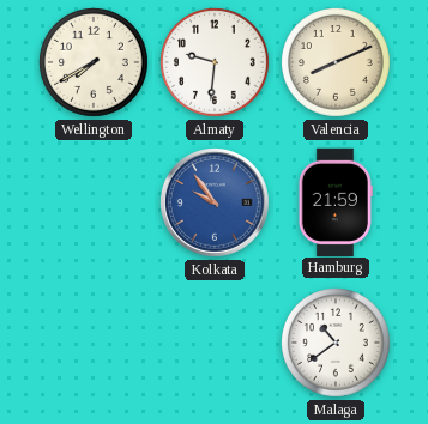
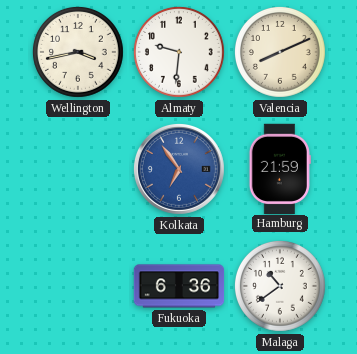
Wellington: 7:40 -> 3:43 (78, 52)
Kolkata: 9:54 -> 6:54 (179, 169)
Fukuoka: none -> 6:36 (179, 286)
